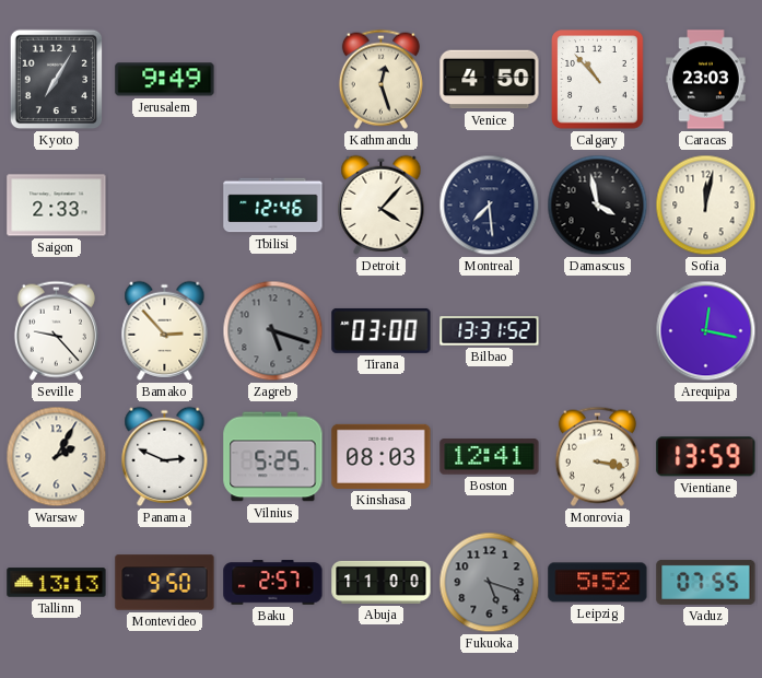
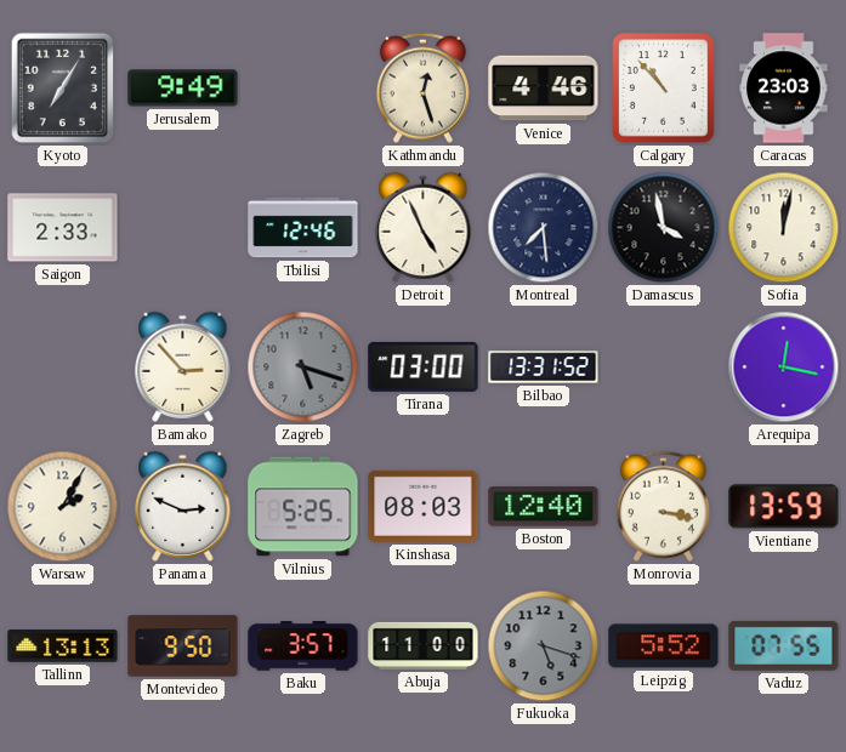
Venice: 4:50 -> 4:46 (544, 89)
Detroit: 4:07 -> 4:56 (424, 227)
Seville: 9:23 -> none (56, 330)
Boston: 12:41 -> 12:40 (544, 507)
Baku: 2:57 -> 3:57 (303, 646)
